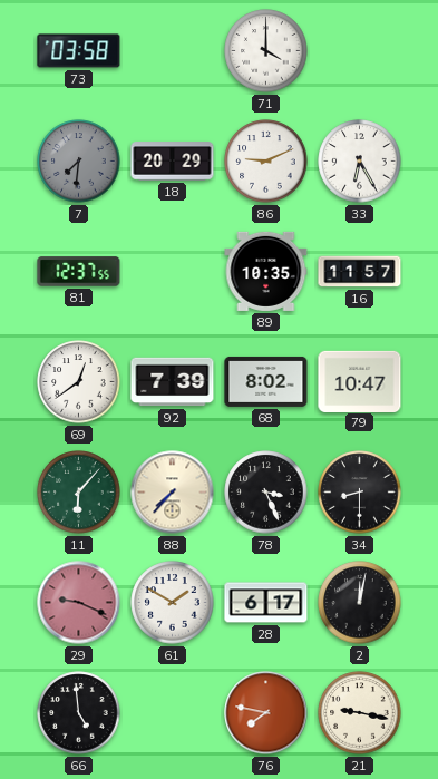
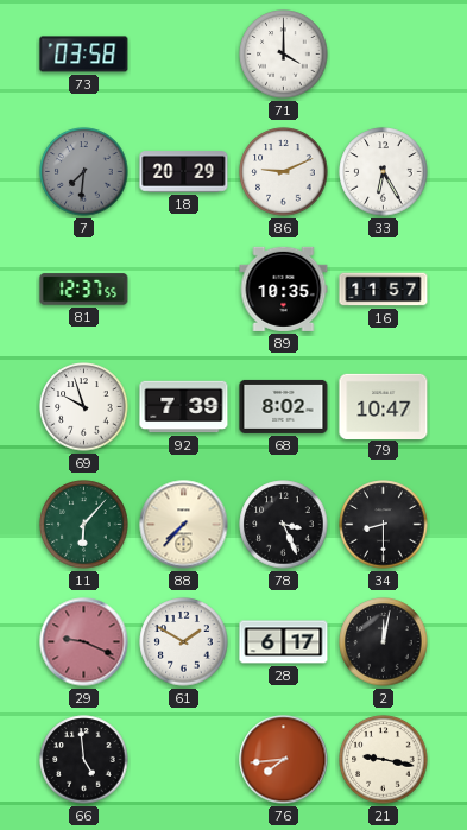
69: 12:39 -> 9:57 (84, 407)
76: 7:47 -> 7:44 (284, 760)
